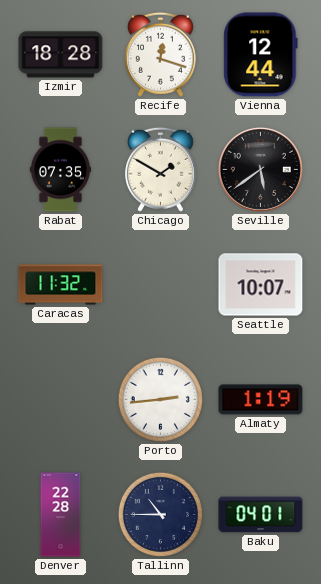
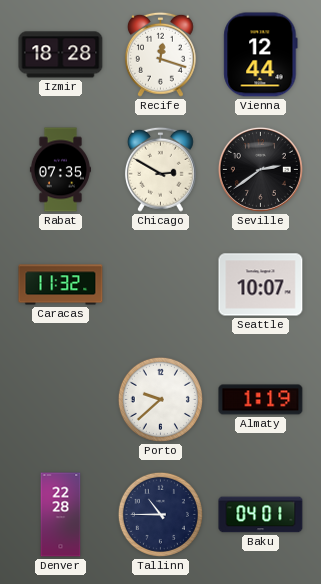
Chicago: 1:50 -> 2:50 (160, 169)
Seville: 5:39 -> 2:39 (260, 169)
Porto: 2:44 -> 9:38 (160, 399)
